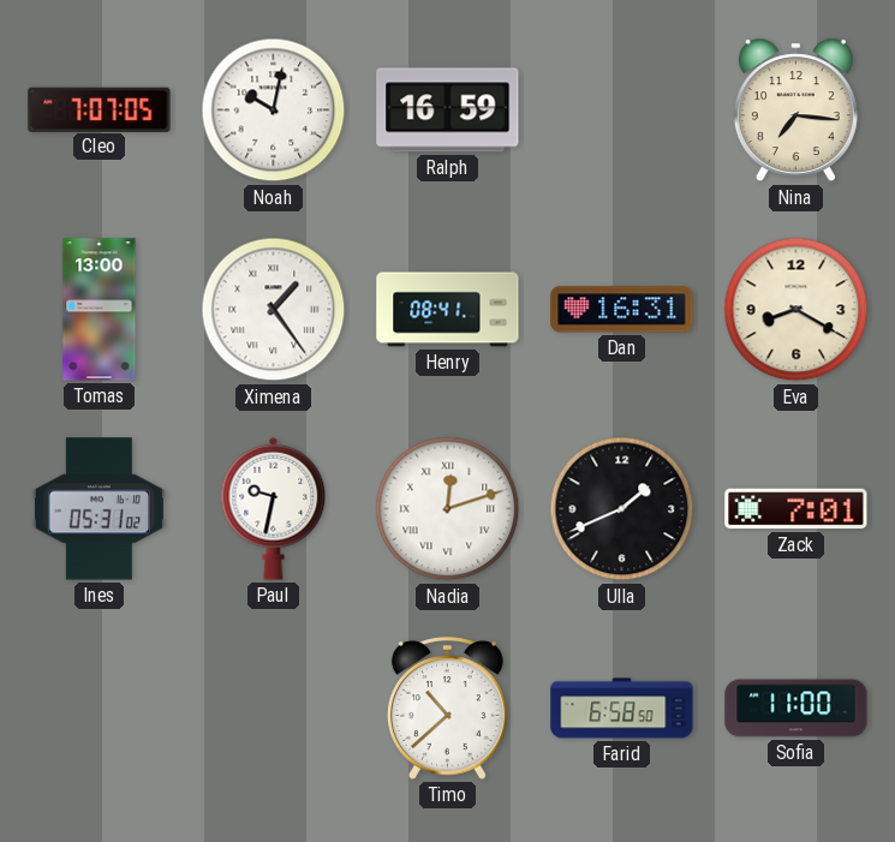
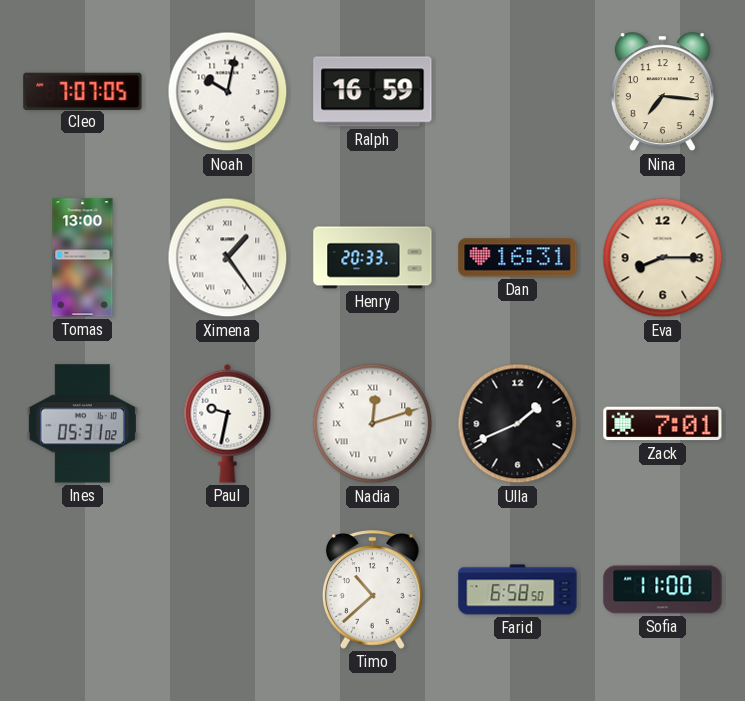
Henry: 08:41 -> 20:33 (373, 258)
Eva: 8:20 -> 8:15 (663, 258)
